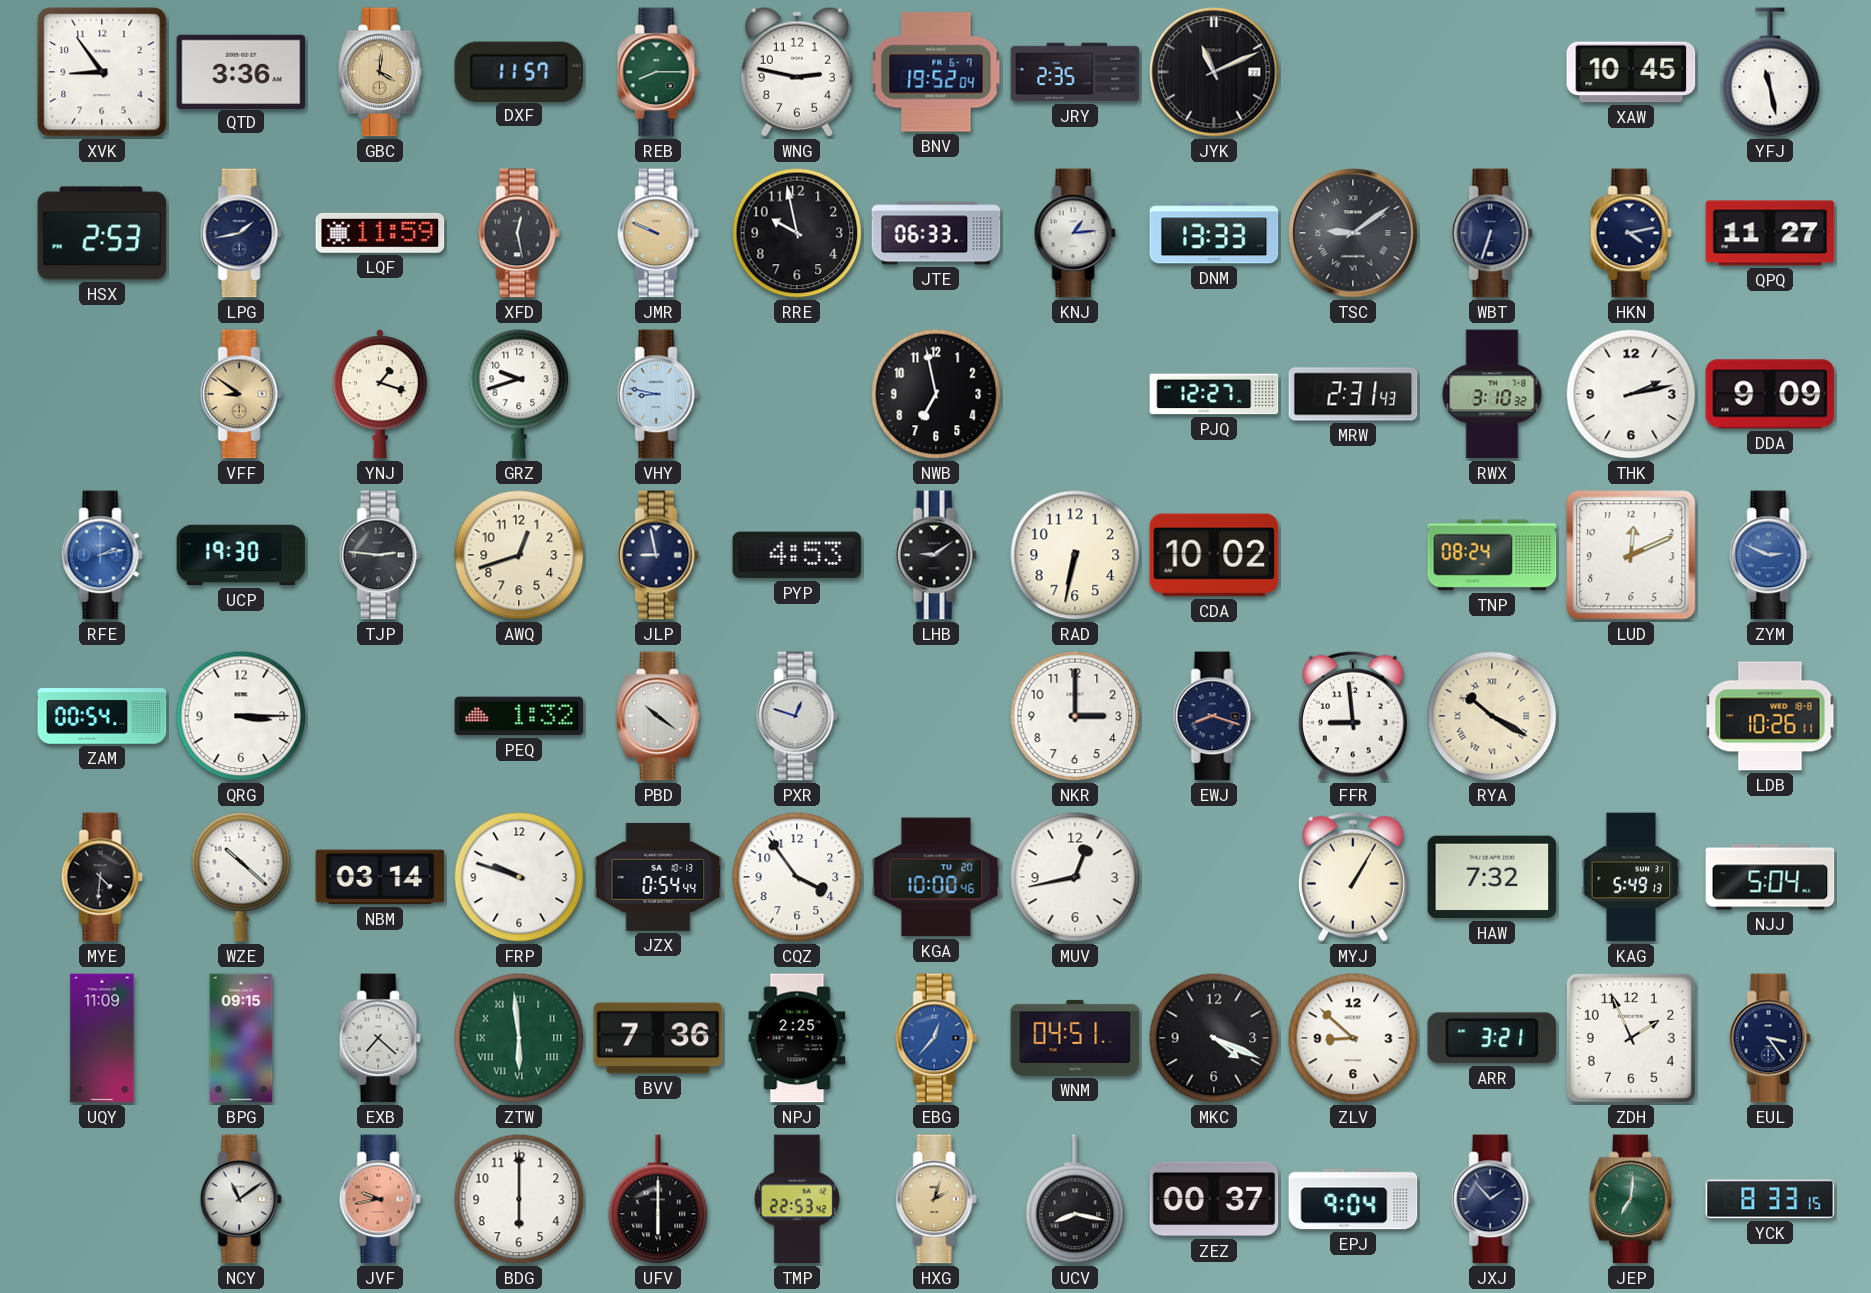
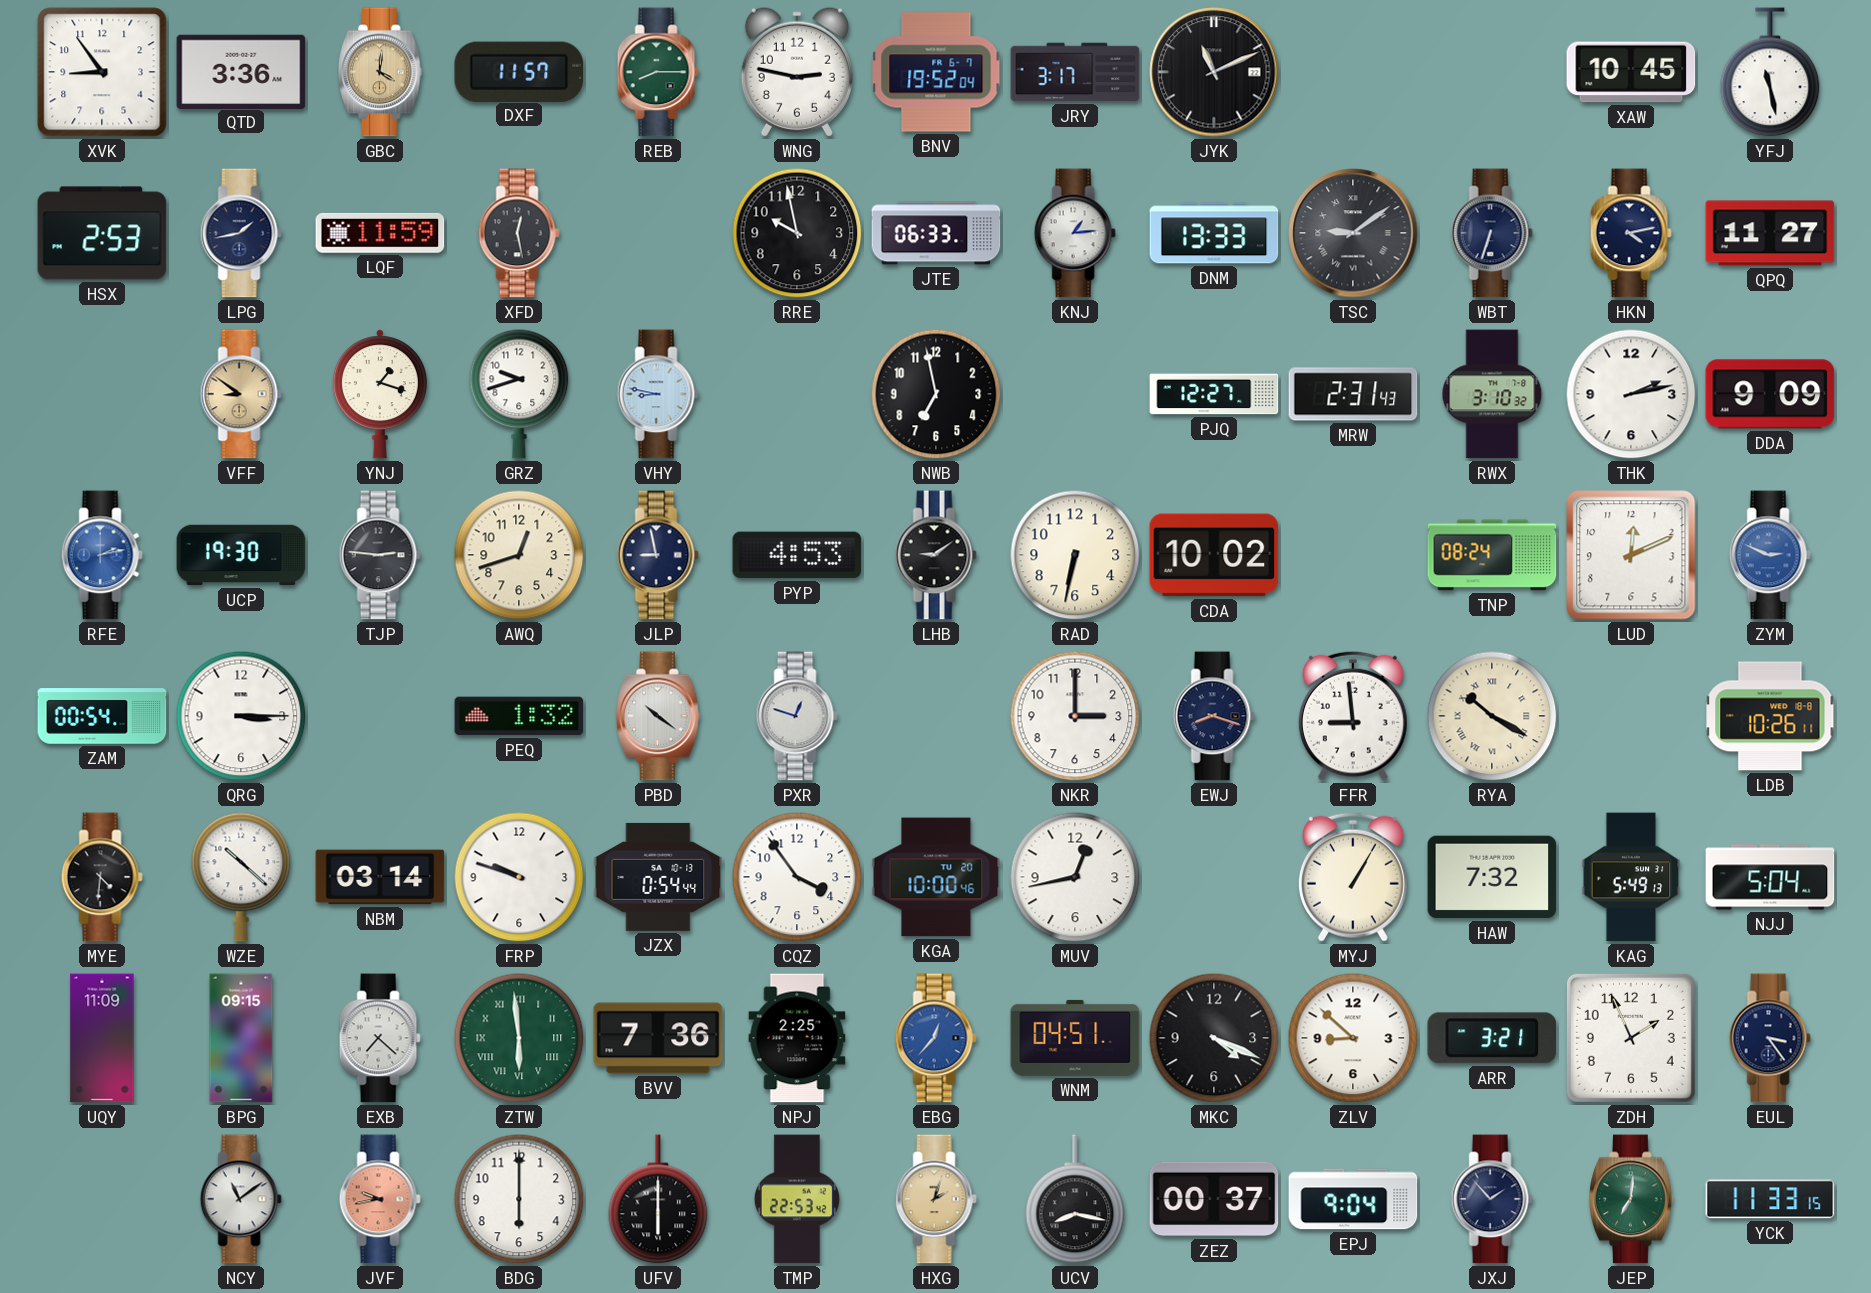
JRY: 2:35 -> 3:17 (1075, 72)
JMR: 9:49 -> none (658, 233)
YCK: 8:33 -> 11:33 (1770, 1199)
